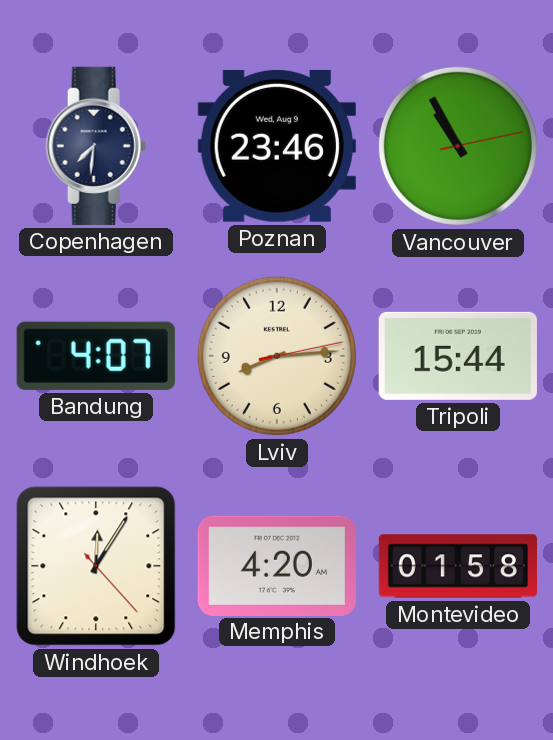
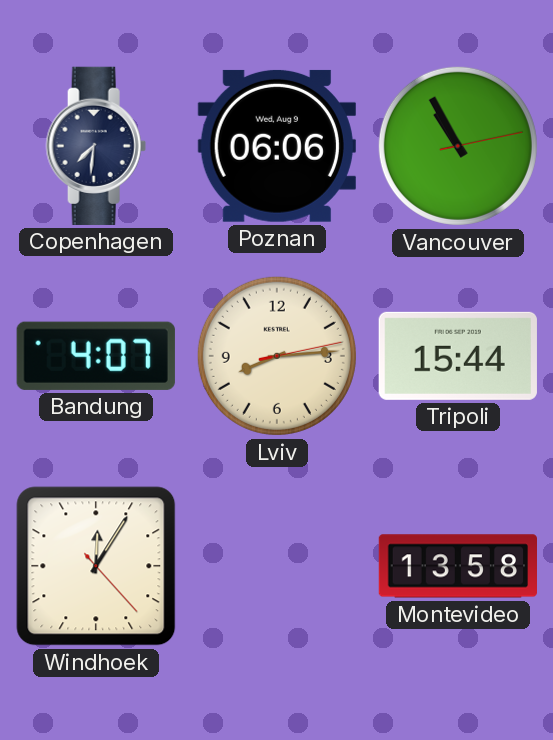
Poznan: 23:46 -> 06:06 (277, 146)
Memphis: 4:20 -> none (277, 565)
Montevideo: 01:58 -> 13:58 (457, 566)
